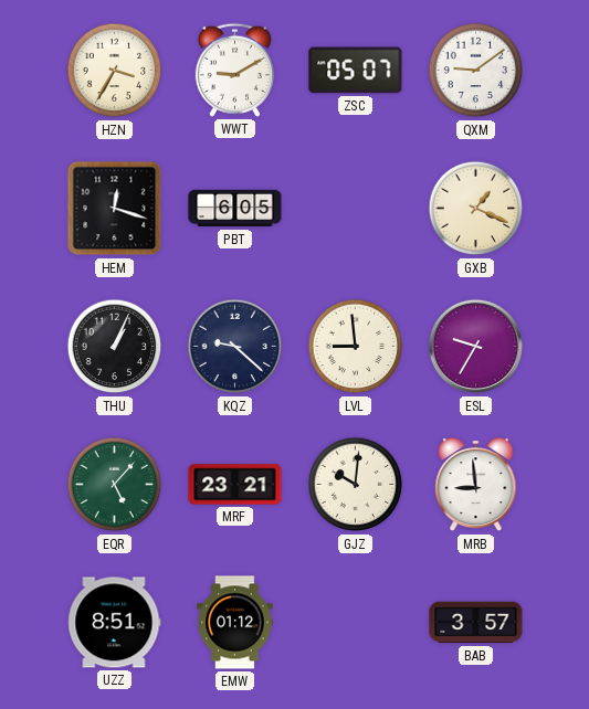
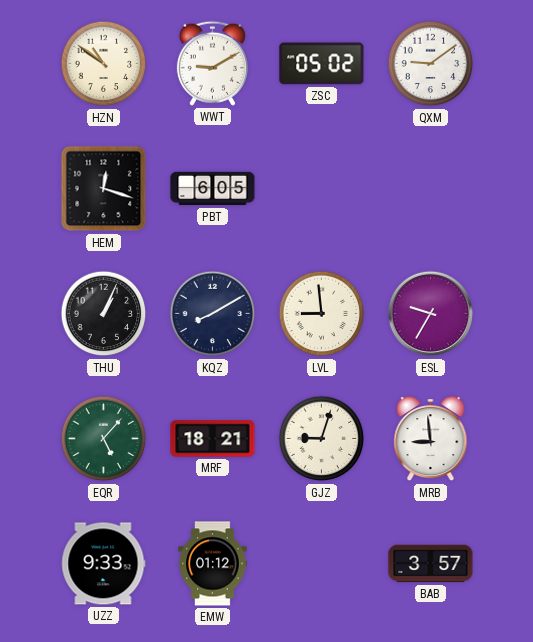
HZN: 3:35 -> 10:51 (104, 64)
ZSC: 05:07 -> 05:02 (322, 64)
GXB: 1:19 -> none (476, 209)
KQZ: 9:22 -> 8:10 (213, 314)
MRF: 23:21 -> 18:21 (213, 439)
GJZ: 10:01 -> 9:03 (322, 439)
UZZ: 8:51 -> 9:33 (103, 564)
